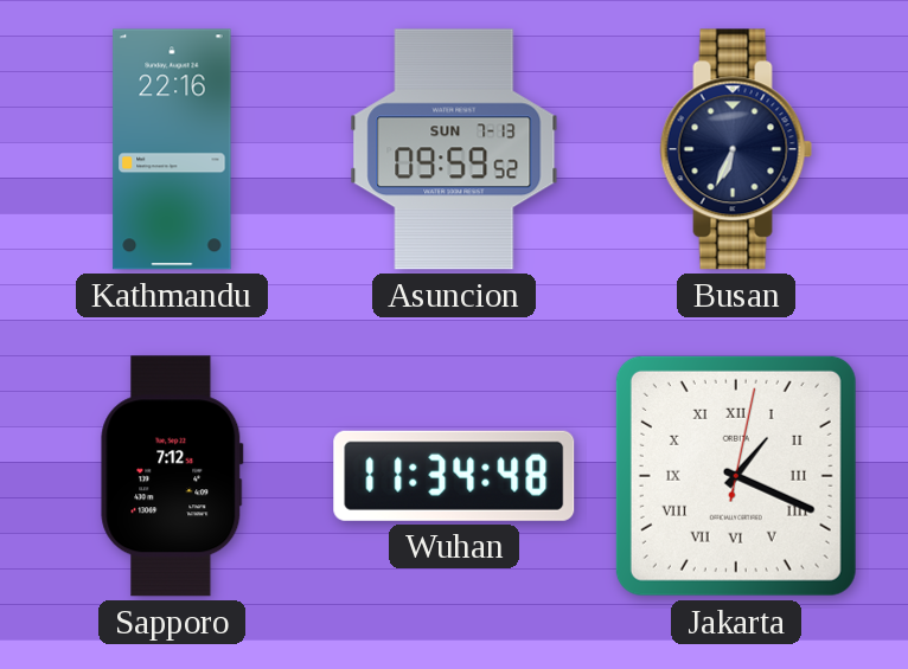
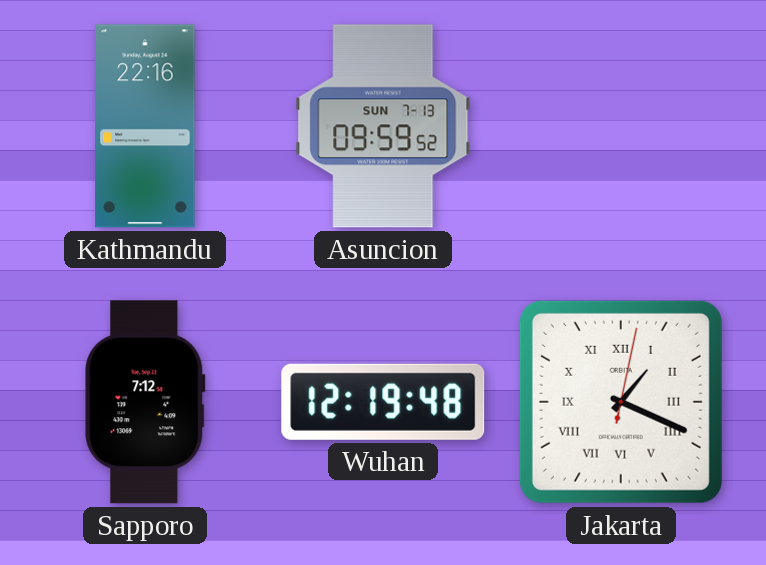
Busan: 6:34 -> none (736, 149)
Wuhan: 11:34 -> 12:19 (383, 402)
